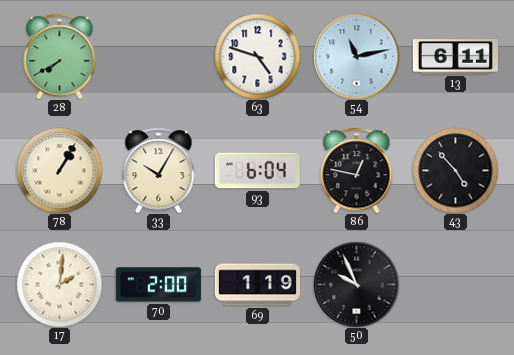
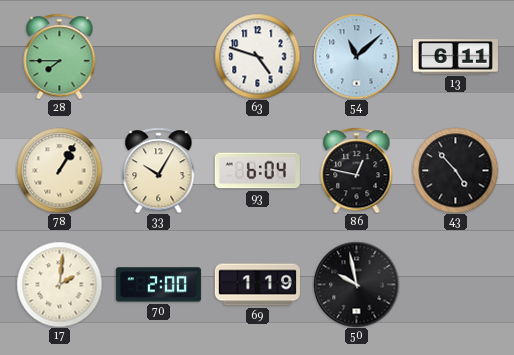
28: 7:40 -> 7:45 (60, 56)
54: 11:13 -> 11:08 (356, 56)
50: 9:56 -> 9:58 (356, 284)
